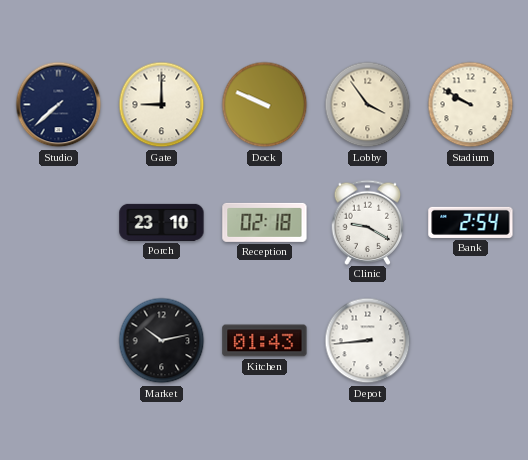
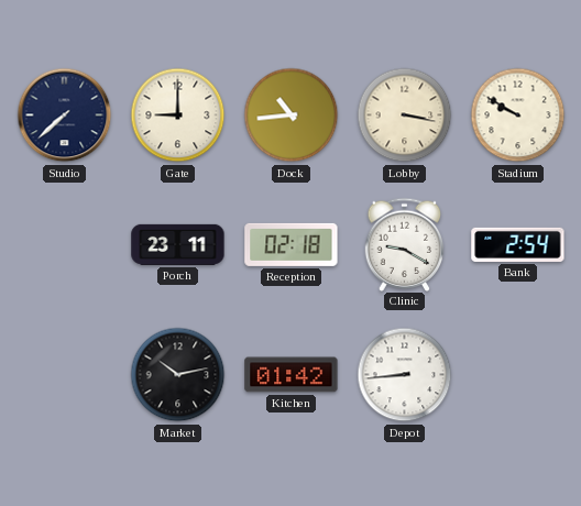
Dock: 9:49 -> 10:44 (292, 116)
Lobby: 3:54 -> 3:17 (405, 116)
Porch: 23:10 -> 23:11 (178, 244)
Kitchen: 01:43 -> 01:42 (292, 375)
